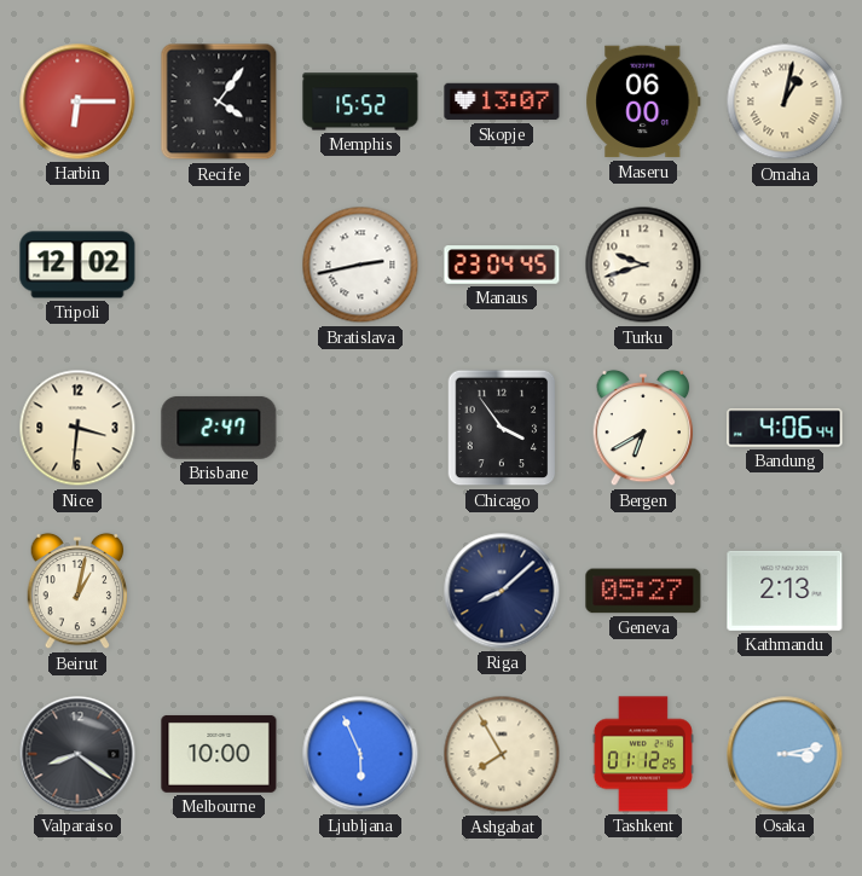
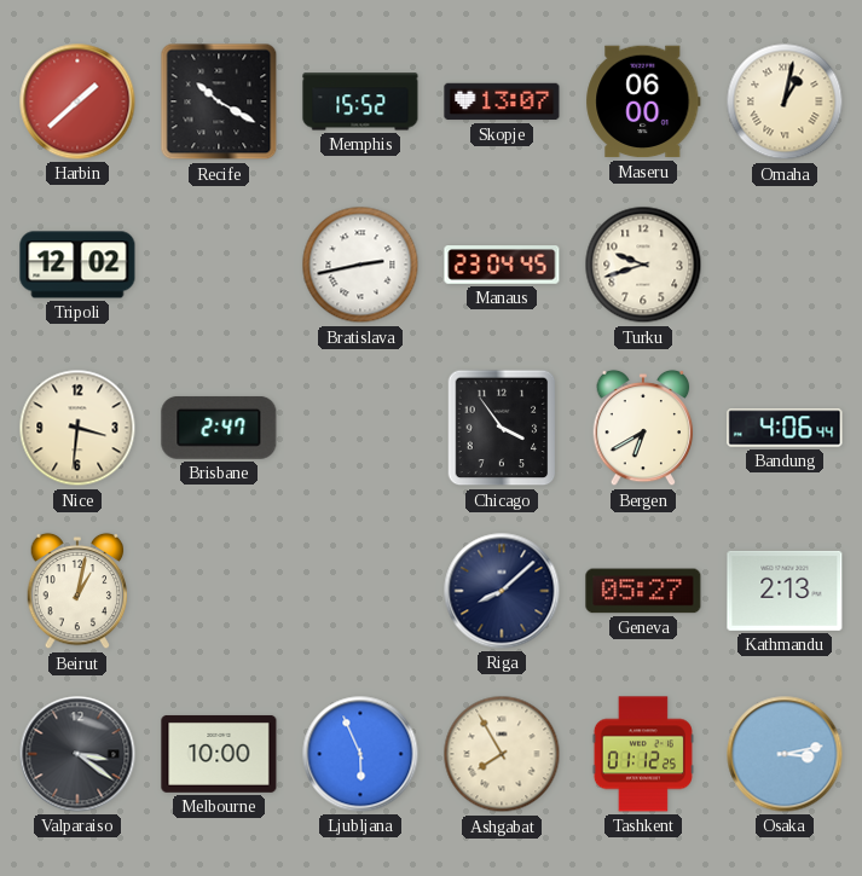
Harbin: 6:15 -> 1:38 (77, 101)
Recife: 4:06 -> 10:20 (219, 101)
Valparaiso: 8:21 -> 3:21 (77, 754)
